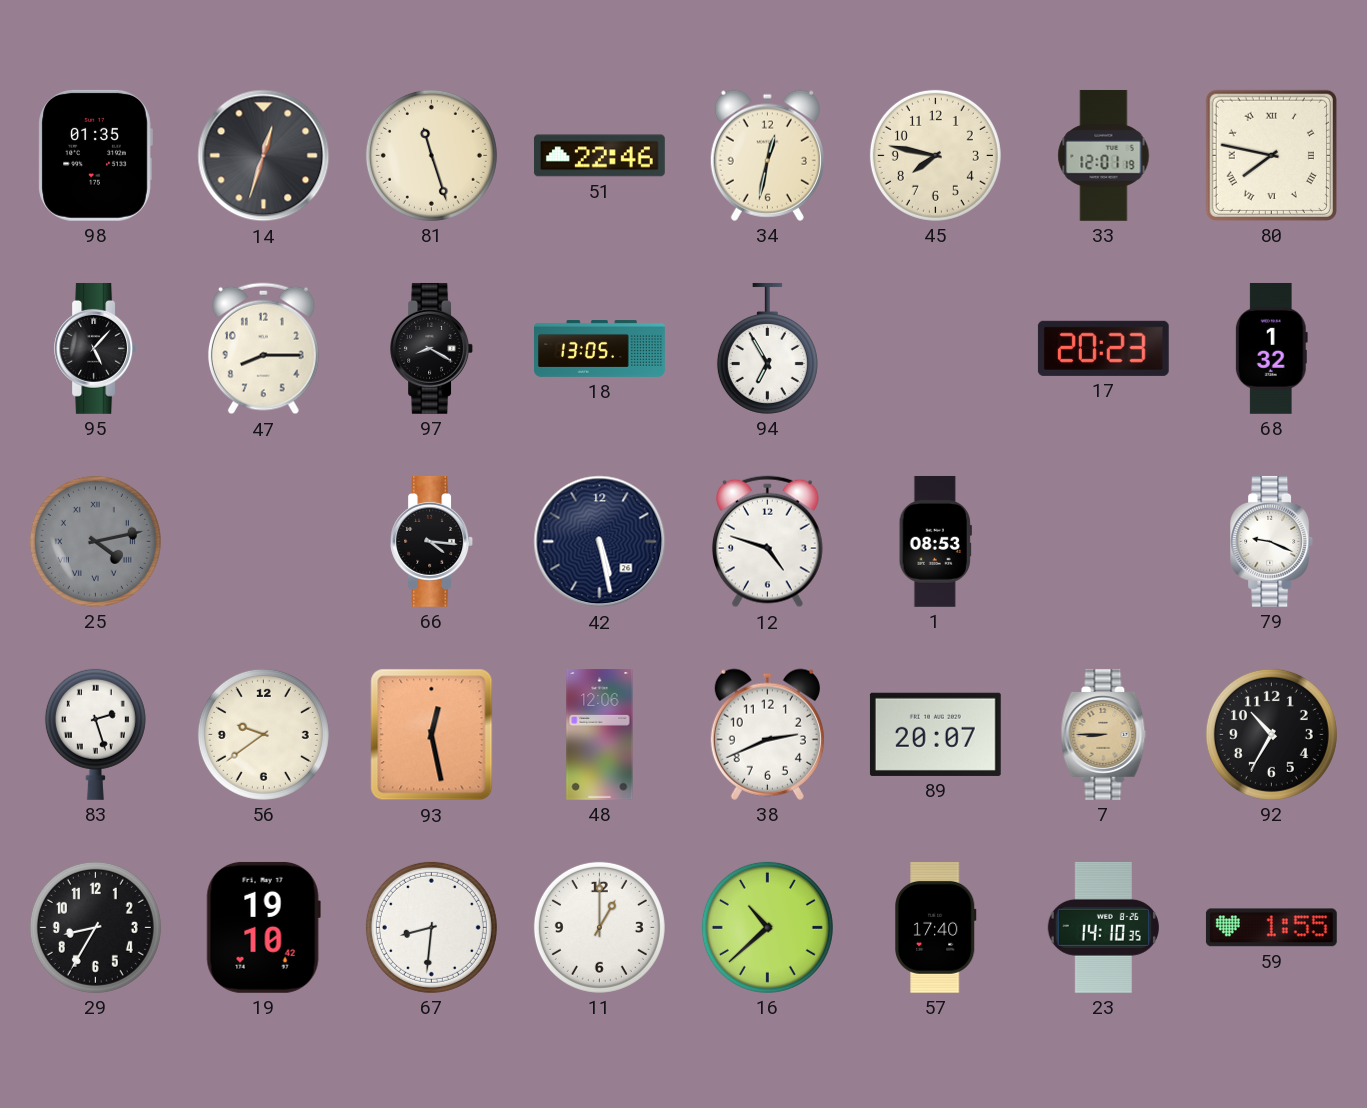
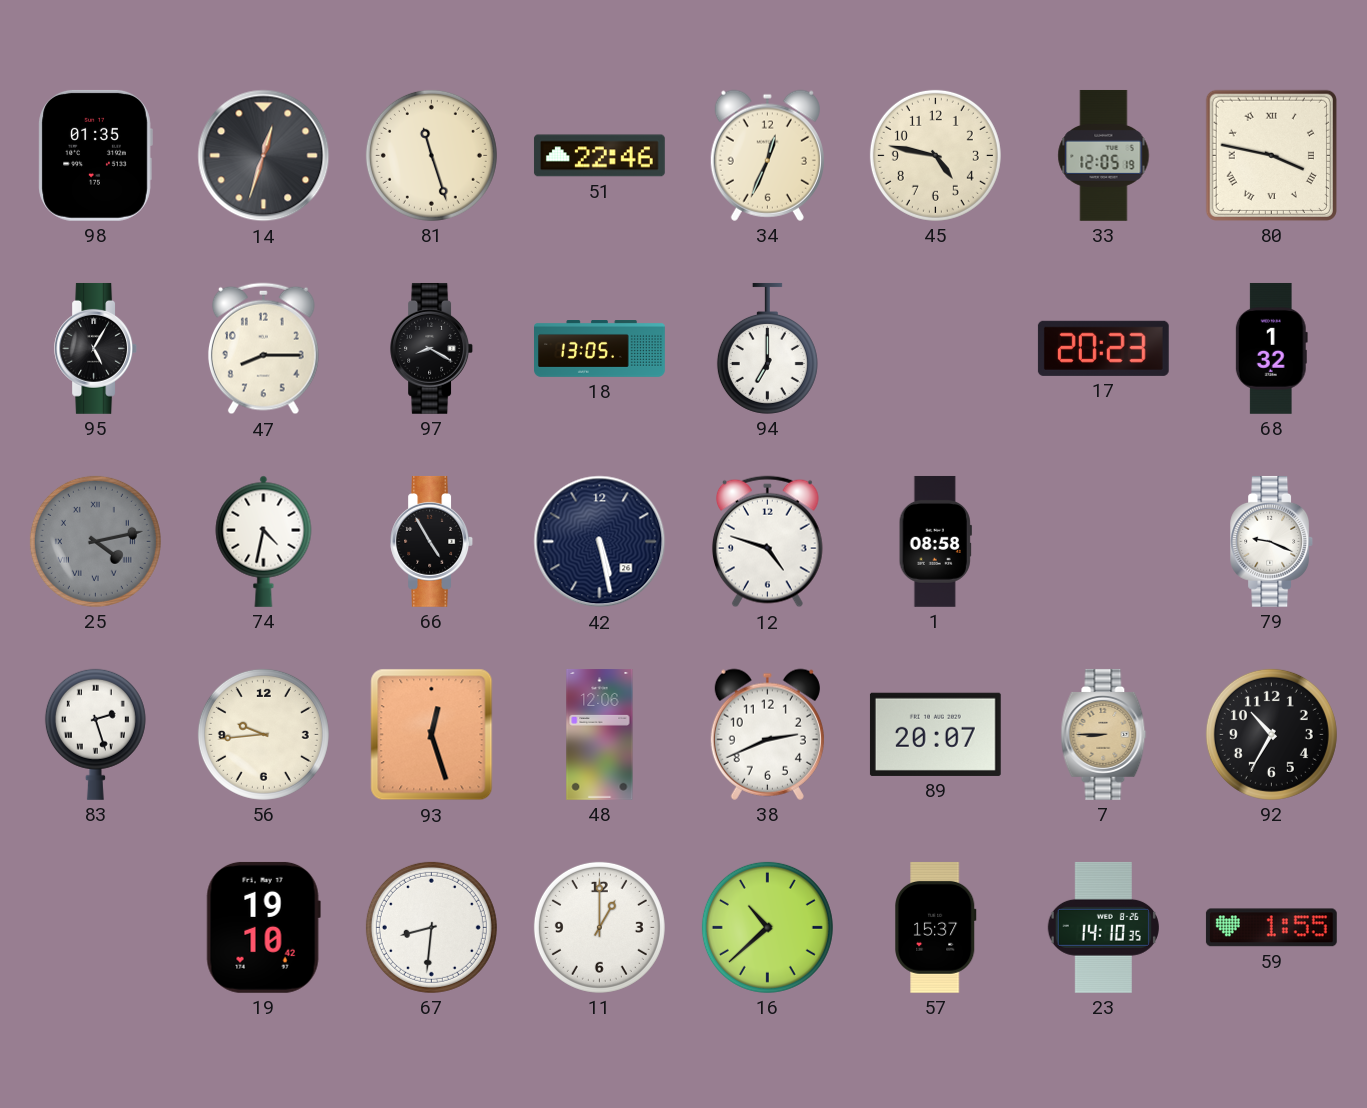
34: 12:32 -> 12:34 (767, 155)
45: 7:47 -> 4:47 (935, 155)
33: 12:01 -> 12:05 (1104, 155)
80: 7:47 -> 3:47 (1271, 155)
95: 5:07 -> 5:05 (96, 348)
94: 6:55 -> 7:00 (767, 348)
74: none -> 4:32 (264, 541)
66: 4:16 -> 4:55 (432, 541)
1: 08:53 -> 08:58 (935, 541)
56: 9:39 -> 9:44 (263, 734)
93: 12:28 -> 12:27 (432, 735)
29: 8:35 -> none (95, 927)
57: 17:40 -> 15:37 (936, 927)
